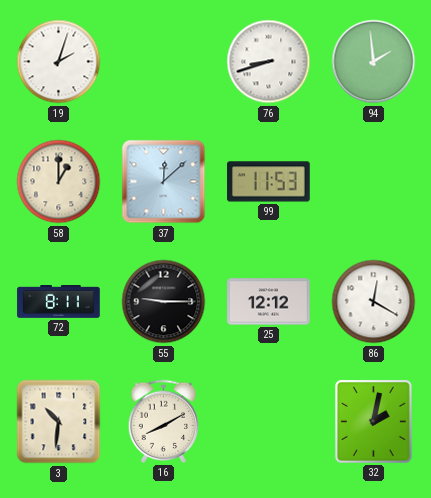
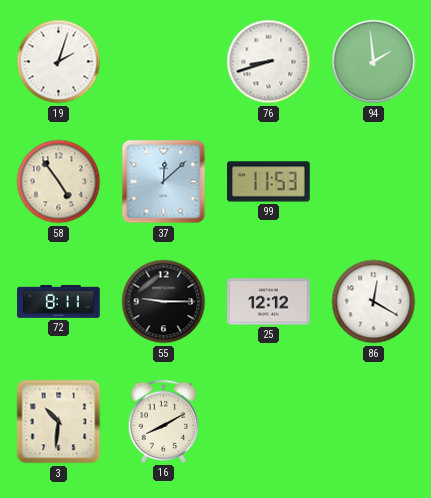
58: 1:00 -> 4:54 (59, 182)
32: 2:02 -> none (373, 421)
